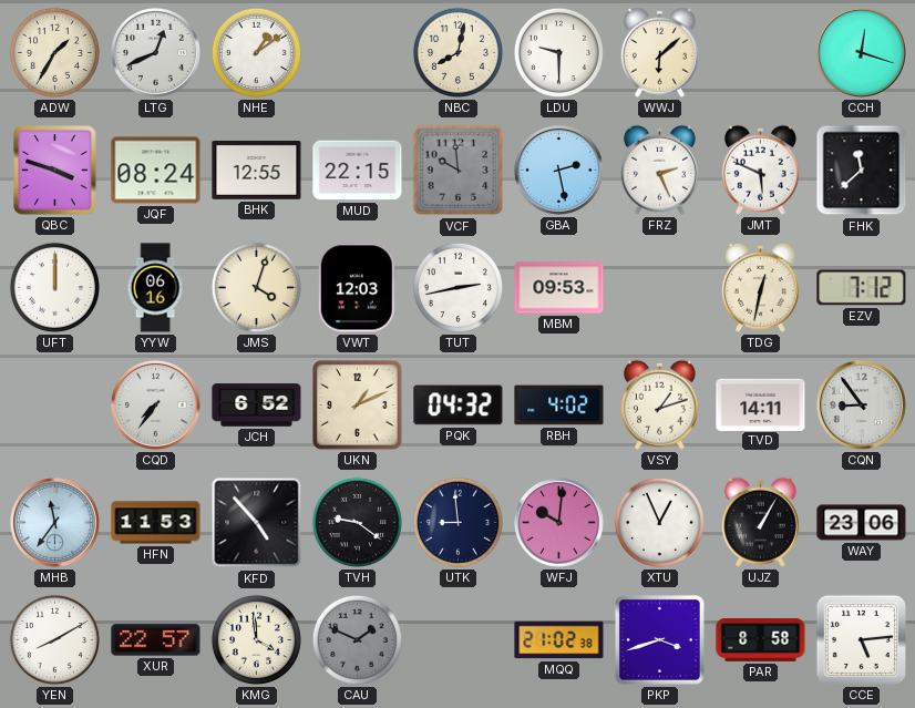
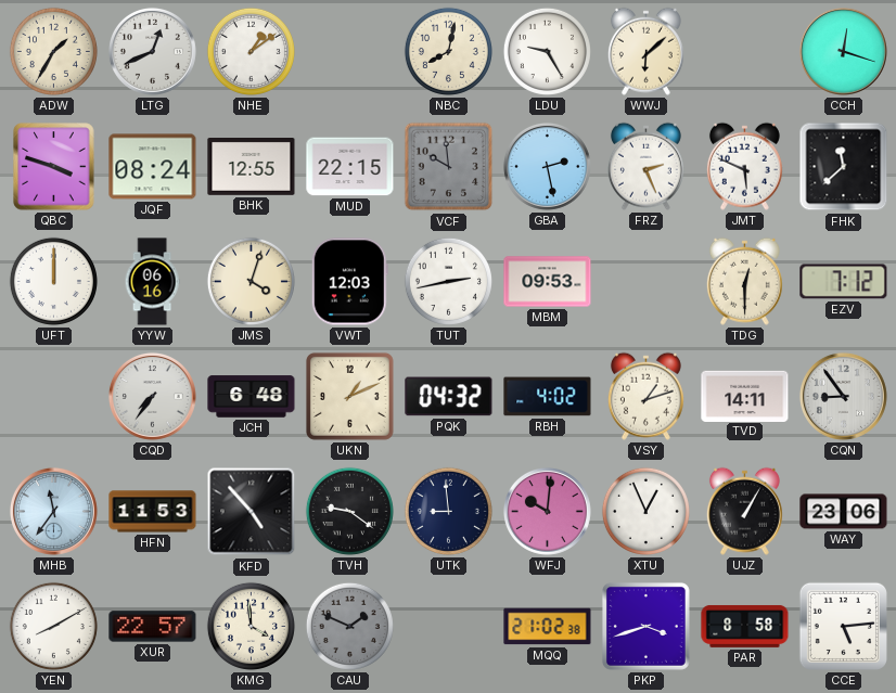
LDU: 9:30 -> 9:25 (547, 51)
TDG: 12:32 -> 12:30 (744, 281)
JCH: 6:52 -> 6:48 (252, 397)
